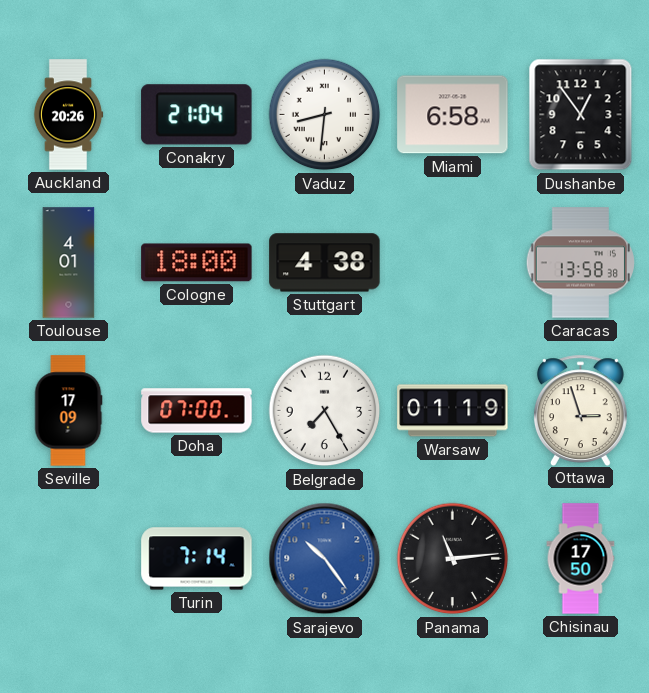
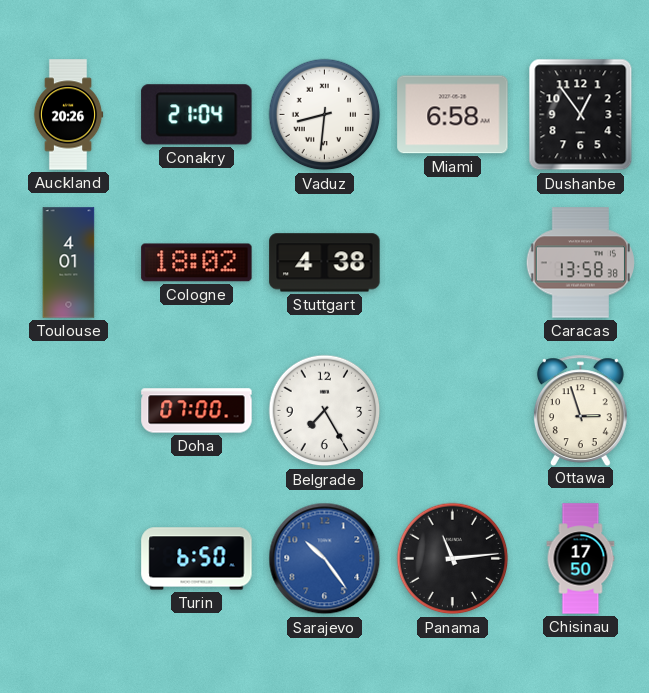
Cologne: 18:00 -> 18:02 (197, 263)
Seville: 17:09 -> none (68, 411)
Warsaw: 01:19 -> none (453, 411)
Turin: 7:14 -> 6:50 (197, 559)
